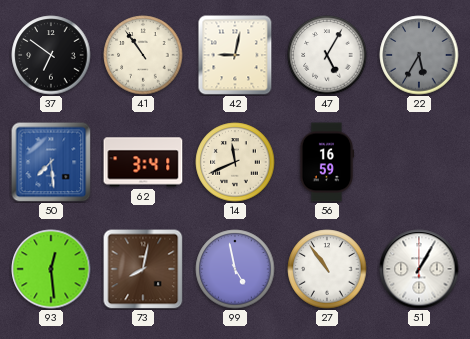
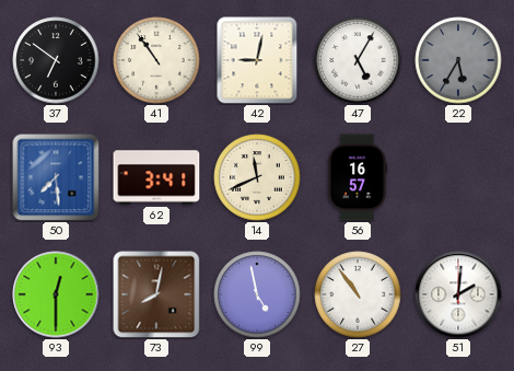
56: 16:59 -> 16:57 (358, 177)
93: 12:29 -> 12:30 (56, 294)
51: 1:05 -> 2:01 (458, 294)
